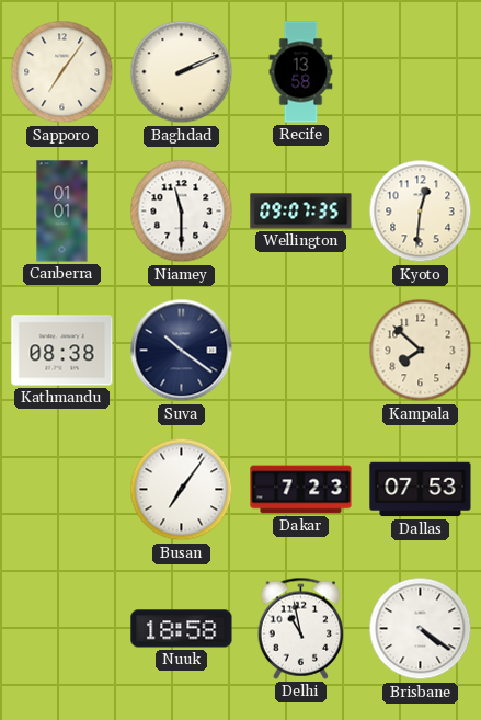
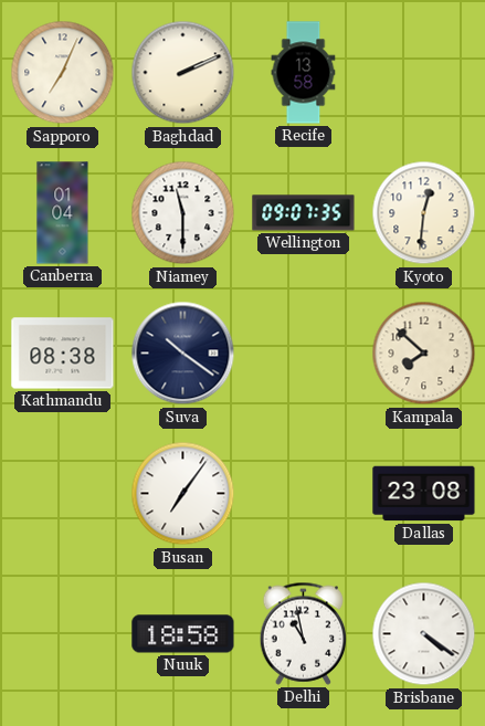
Sapporo: 7:06 -> 7:04 (63, 73)
Canberra: 01:01 -> 01:04 (63, 213)
Dakar: 7:23 -> none (301, 490)
Dallas: 07:53 -> 23:08 (424, 494)
